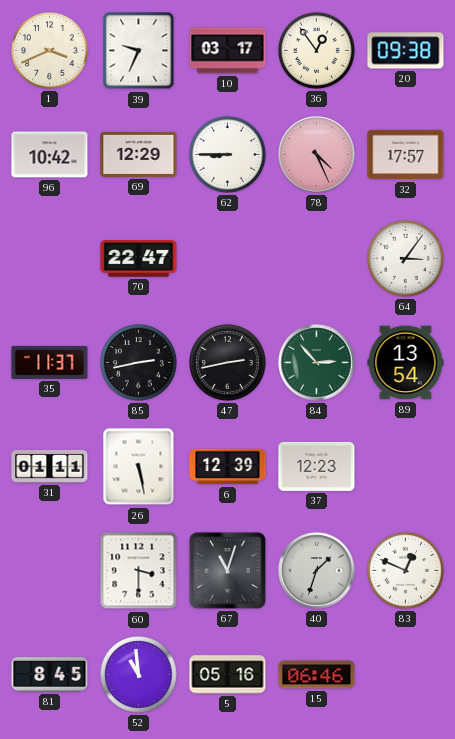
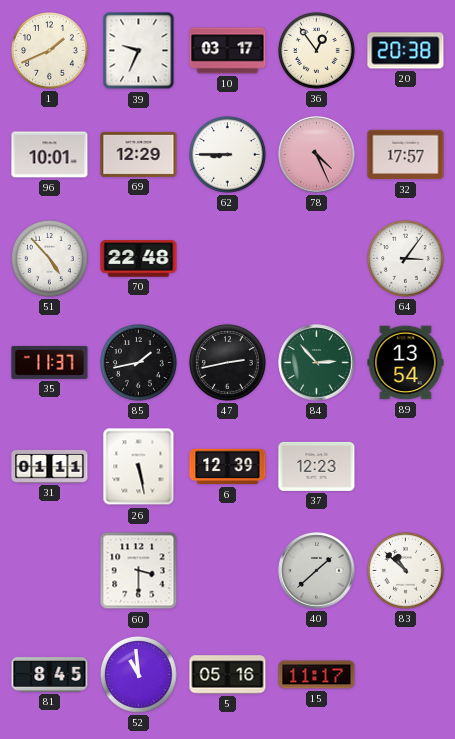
1: 3:41 -> 1:41 (50, 51)
20: 09:38 -> 20:38 (406, 51)
96: 10:42 -> 10:01 (50, 155)
51: none -> 4:53 (50, 259)
70: 22:47 -> 22:48 (139, 259)
85: 2:43 -> 1:43 (139, 363)
67: 11:03 -> none (227, 570)
40: 1:33 -> 1:38 (317, 571)
83: 12:49 -> 10:52 (406, 571)
15: 06:46 -> 11:17 (317, 675)
